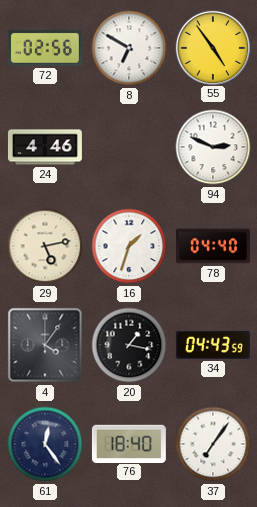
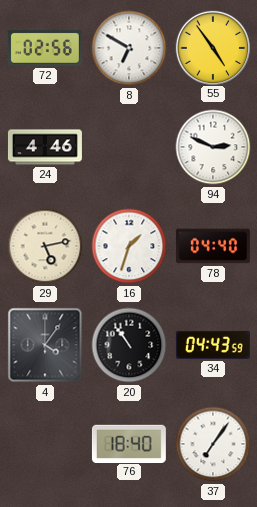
20: 1:17 -> 10:54 (129, 345)
61: 12:24 -> none (45, 444)
